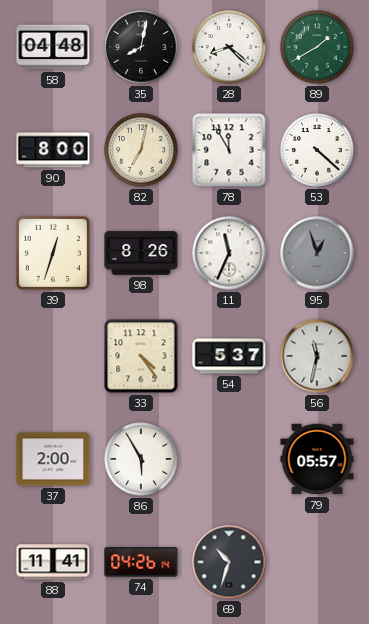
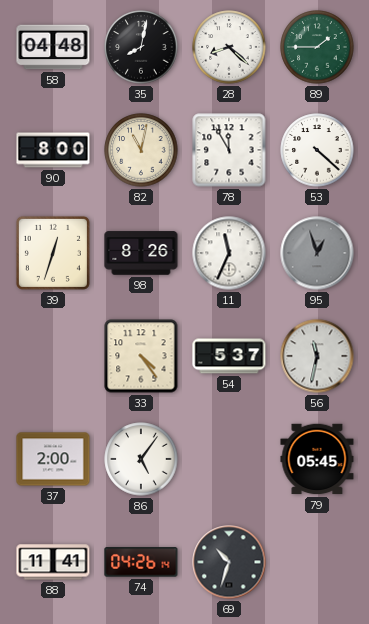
89: 1:40 -> 1:45 (317, 47)
82: 7:02 -> 11:02 (141, 150)
86: 5:55 -> 5:06 (141, 459)
79: 05:57 -> 05:45 (317, 459)
